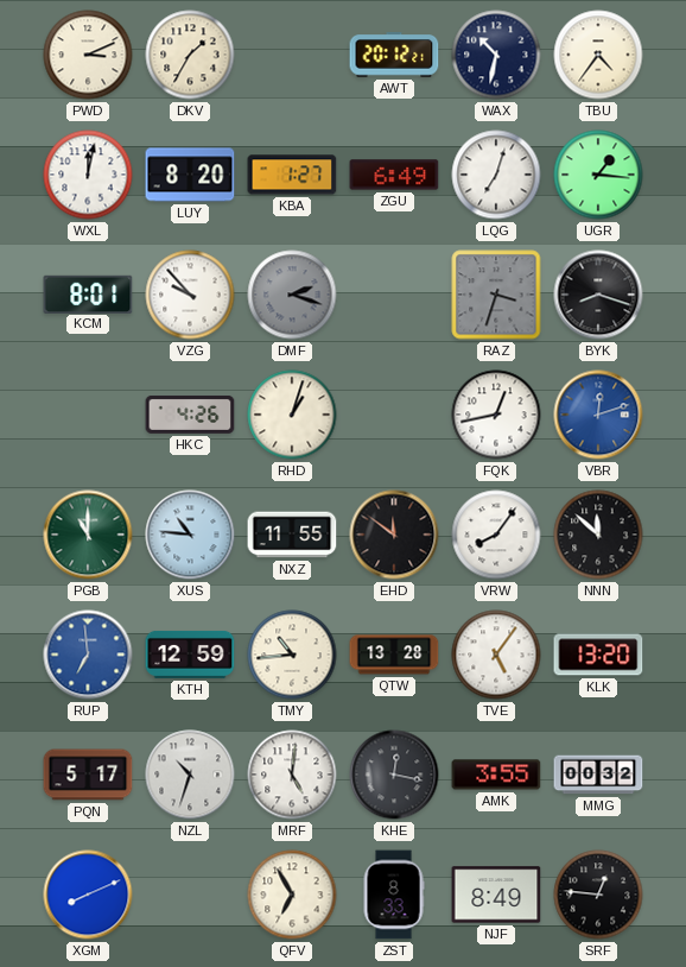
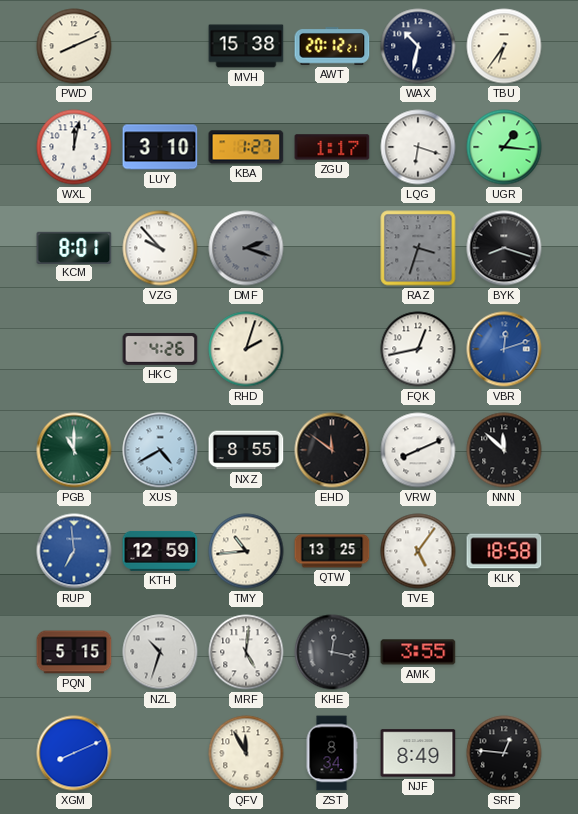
PWD: 3:11 -> 8:11 (74, 46)
DKV: 1:35 -> none (190, 55)
MVH: none -> 15:38 (246, 46)
TBU: 4:36 -> 6:36 (504, 46)
LUY: 8:20 -> 3:10 (160, 147)
ZGU: 6:49 -> 1:17 (332, 147)
LQG: 7:03 -> 6:18 (418, 147)
RHD: 1:03 -> 2:03 (246, 349)
XUS: 10:46 -> 4:40 (160, 450)
NXZ: 11:55 -> 8:55 (246, 450)
VRW: 8:06 -> 8:11 (418, 450)
QTW: 13:28 -> 13:25 (332, 551)
KLK: 13:20 -> 18:58 (504, 551)
PQN: 5:17 -> 5:15 (74, 652)
MMG: 00:32 -> none (598, 775)
QFV: 6:55 -> 11:55 (246, 753)
ZST: 8:33 -> 8:34 (332, 753)
